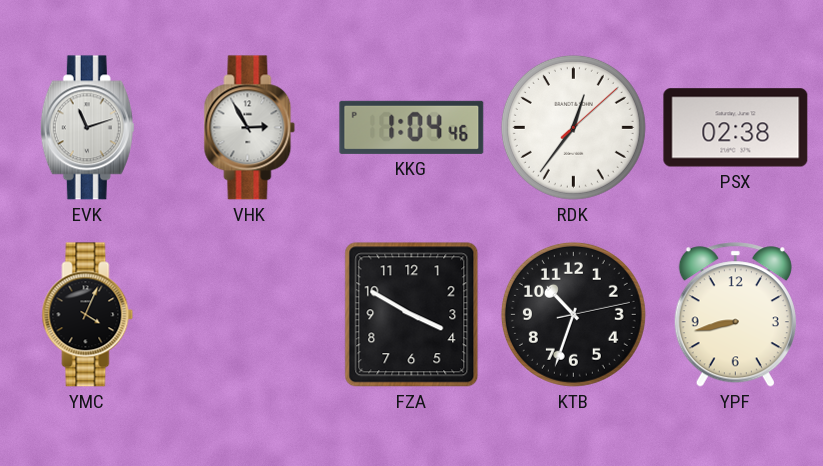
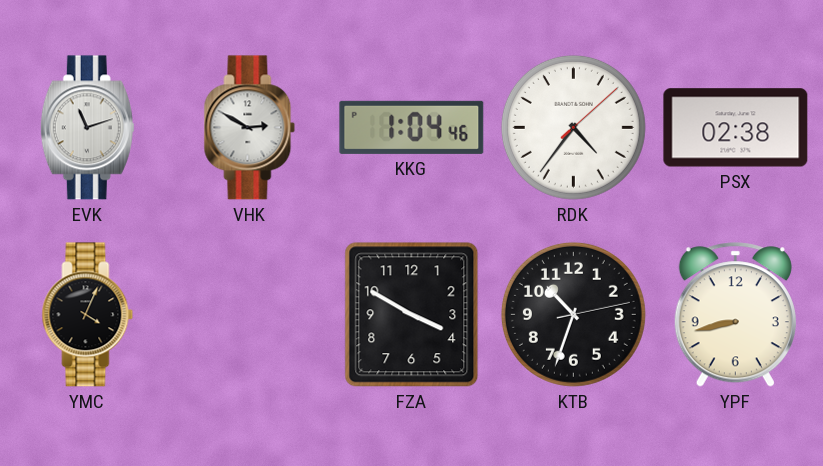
VHK: 2:55 -> 2:50 (250, 128)
RDK: 12:36 -> 4:36 (573, 127)
